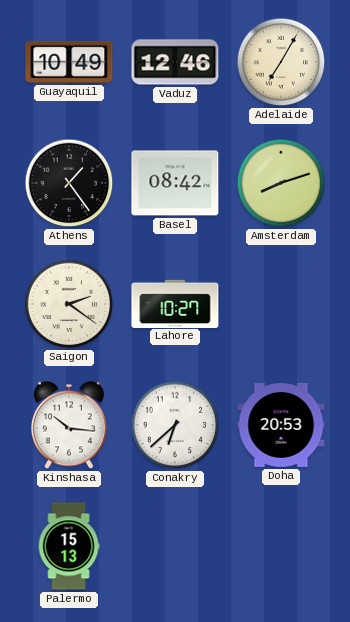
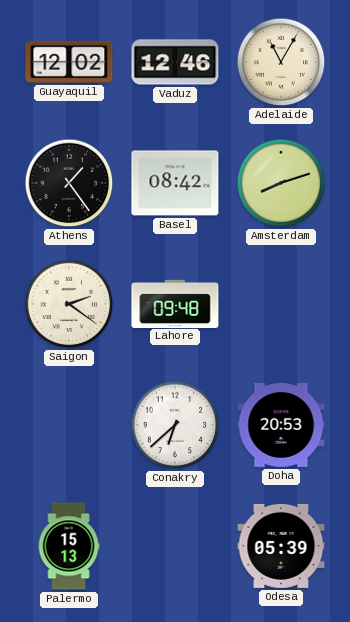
Guayaquil: 10:49 -> 12:02 (69, 62)
Adelaide: 7:05 -> 11:05 (281, 62)
Lahore: 10:27 -> 09:48 (175, 303)
Kinshasa: 10:16 -> none (69, 425)
Odesa: none -> 05:39 (281, 546)
